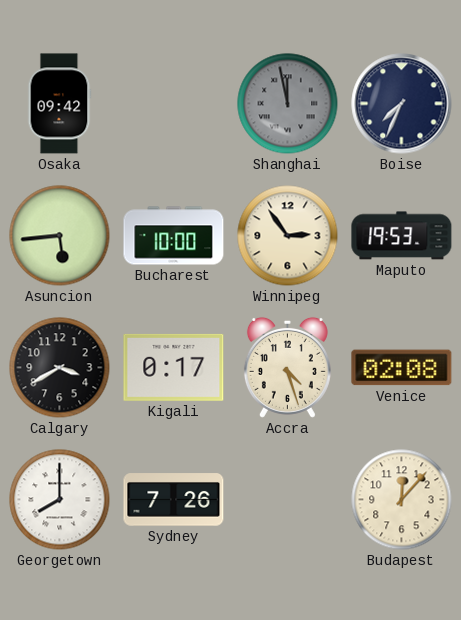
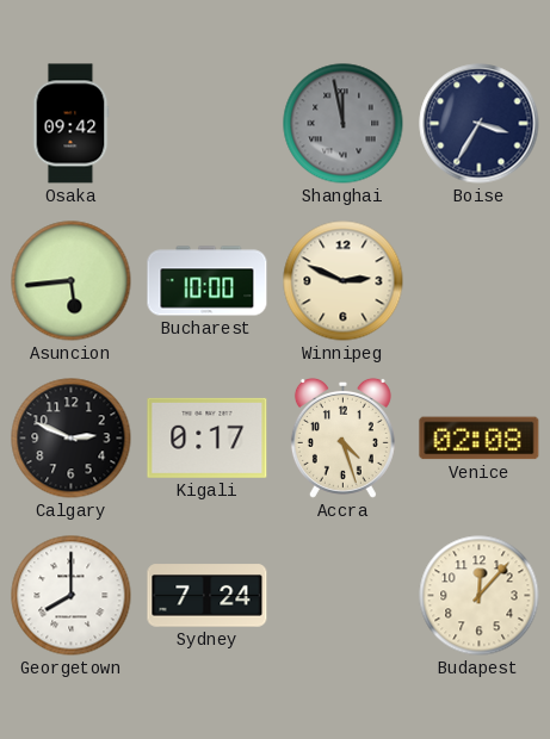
Boise: 7:34 -> 3:35 (480, 124)
Winnipeg: 2:54 -> 2:49 (344, 281)
Maputo: 19:53 -> none (402, 236)
Calgary: 3:40 -> 2:49 (72, 439)
Sydney: 7:26 -> 7:24 (208, 596)
